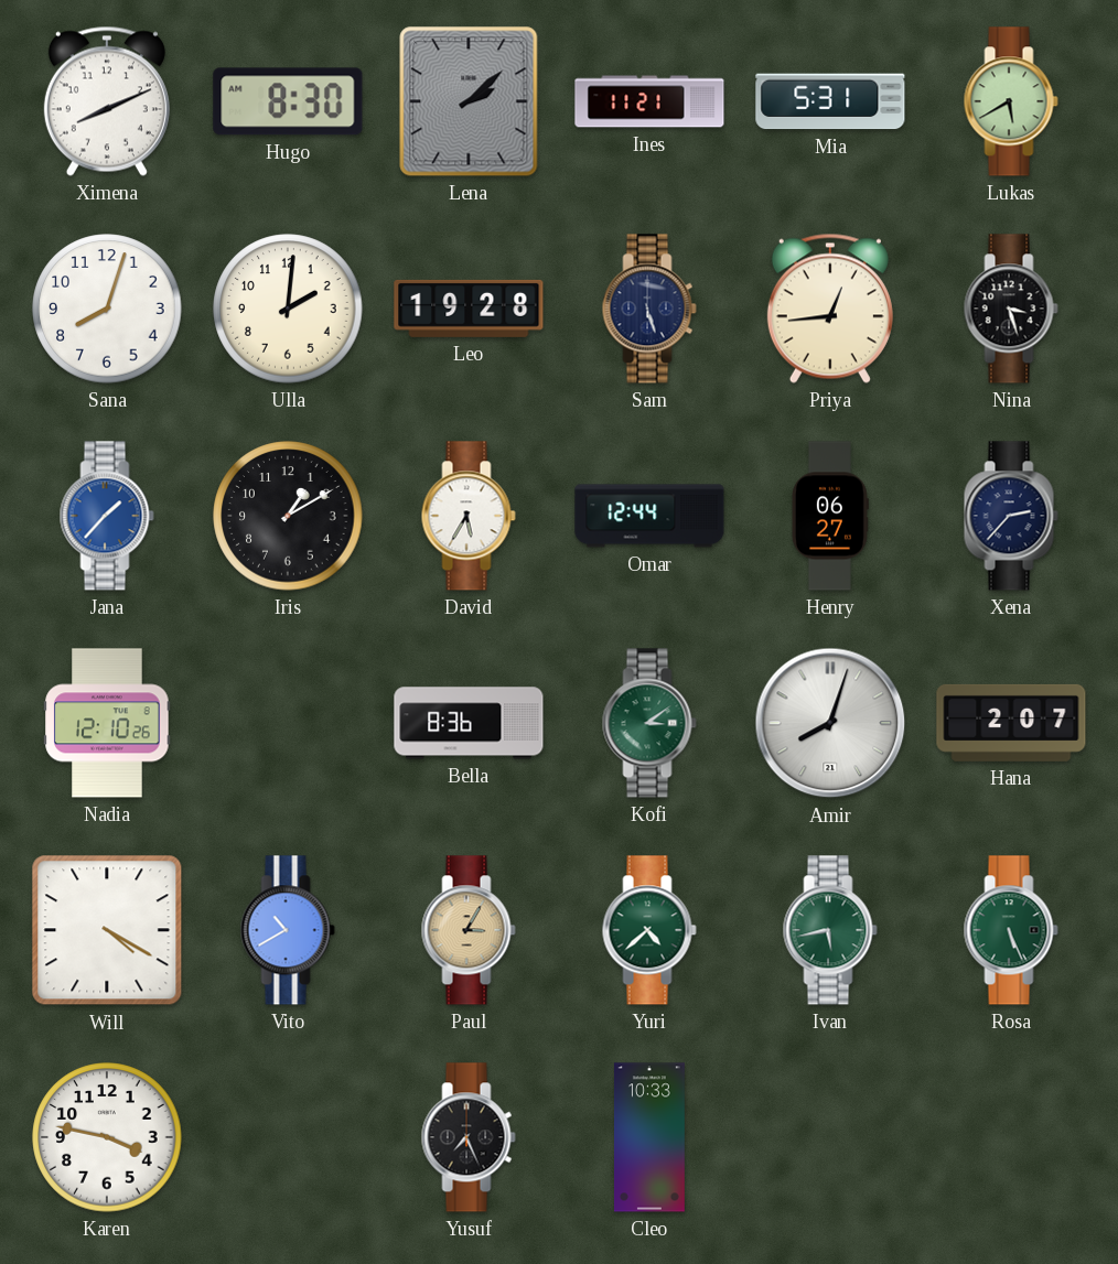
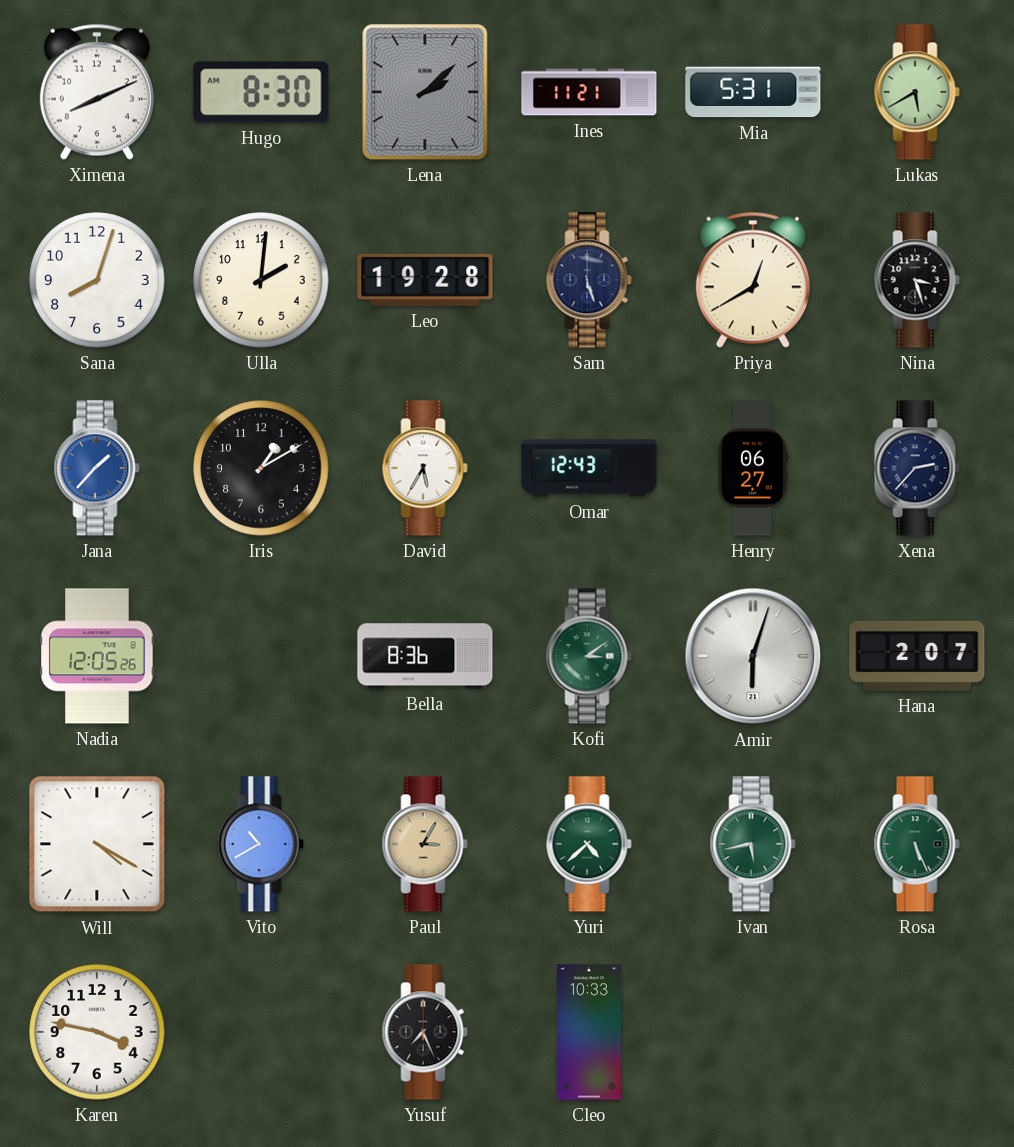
Priya: 12:44 -> 12:40 (753, 280)
Omar: 12:44 -> 12:43 (589, 468)
Nadia: 12:10 -> 12:05 (97, 656)
Amir: 8:03 -> 6:03 (753, 656)
